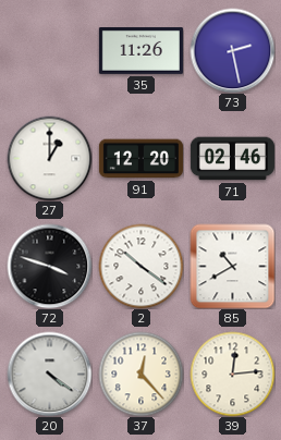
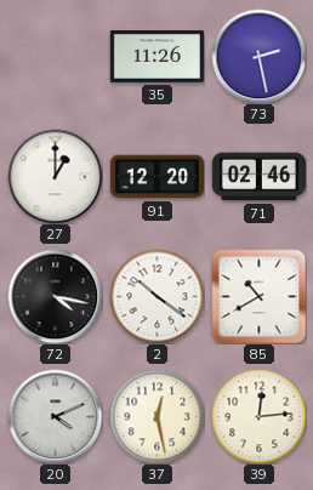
72: 3:48 -> 4:17 (55, 296)
20: 4:21 -> 4:11 (55, 416)
37: 12:23 -> 12:28 (156, 416)
